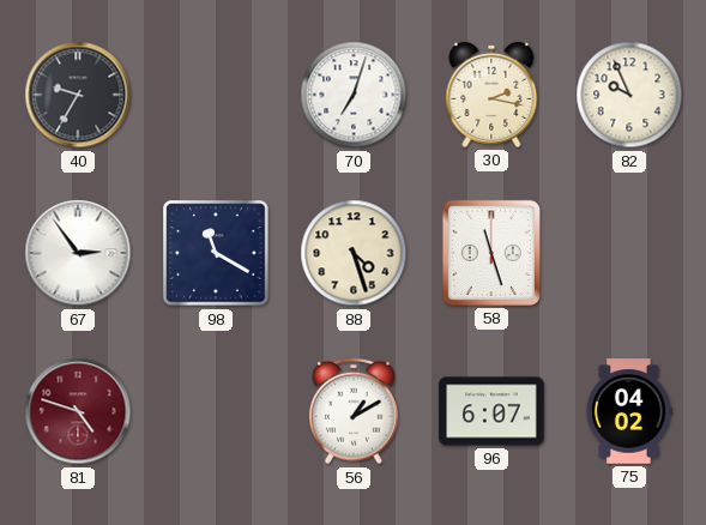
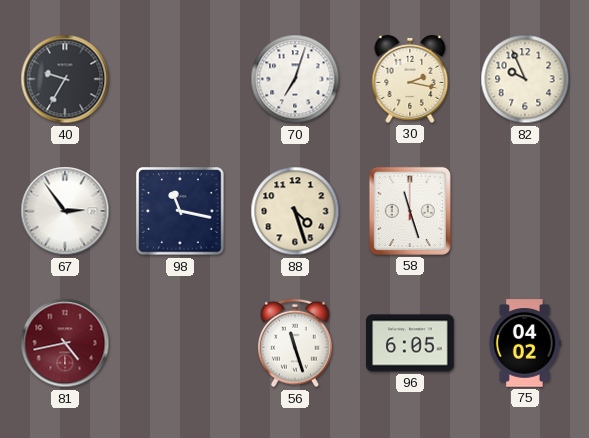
98: 11:20 -> 11:17 (180, 211)
81: 4:48 -> 4:43 (65, 343)
56: 1:10 -> 11:27 (296, 343)
96: 6:07 -> 6:05 (410, 343)
